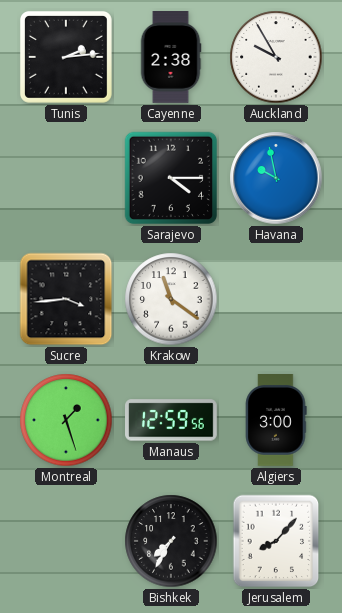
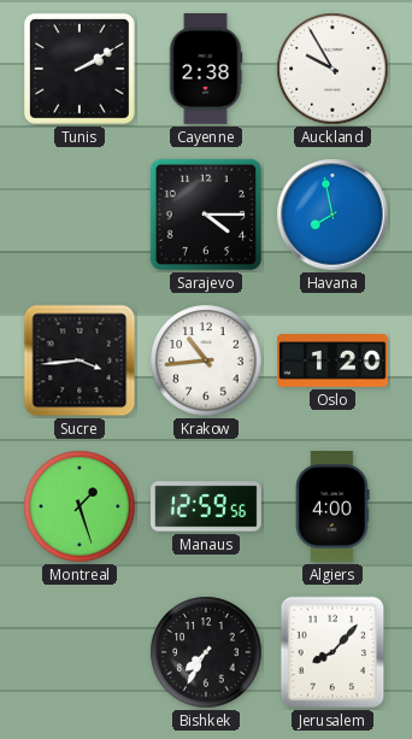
Tunis: 2:14 -> 2:10 (80, 69)
Havana: 9:58 -> 7:58 (332, 215)
Krakow: 11:21 -> 10:44 (206, 360)
Oslo: none -> 1:20 (334, 362)
Algiers: 3:00 -> 4:00 (332, 508)
